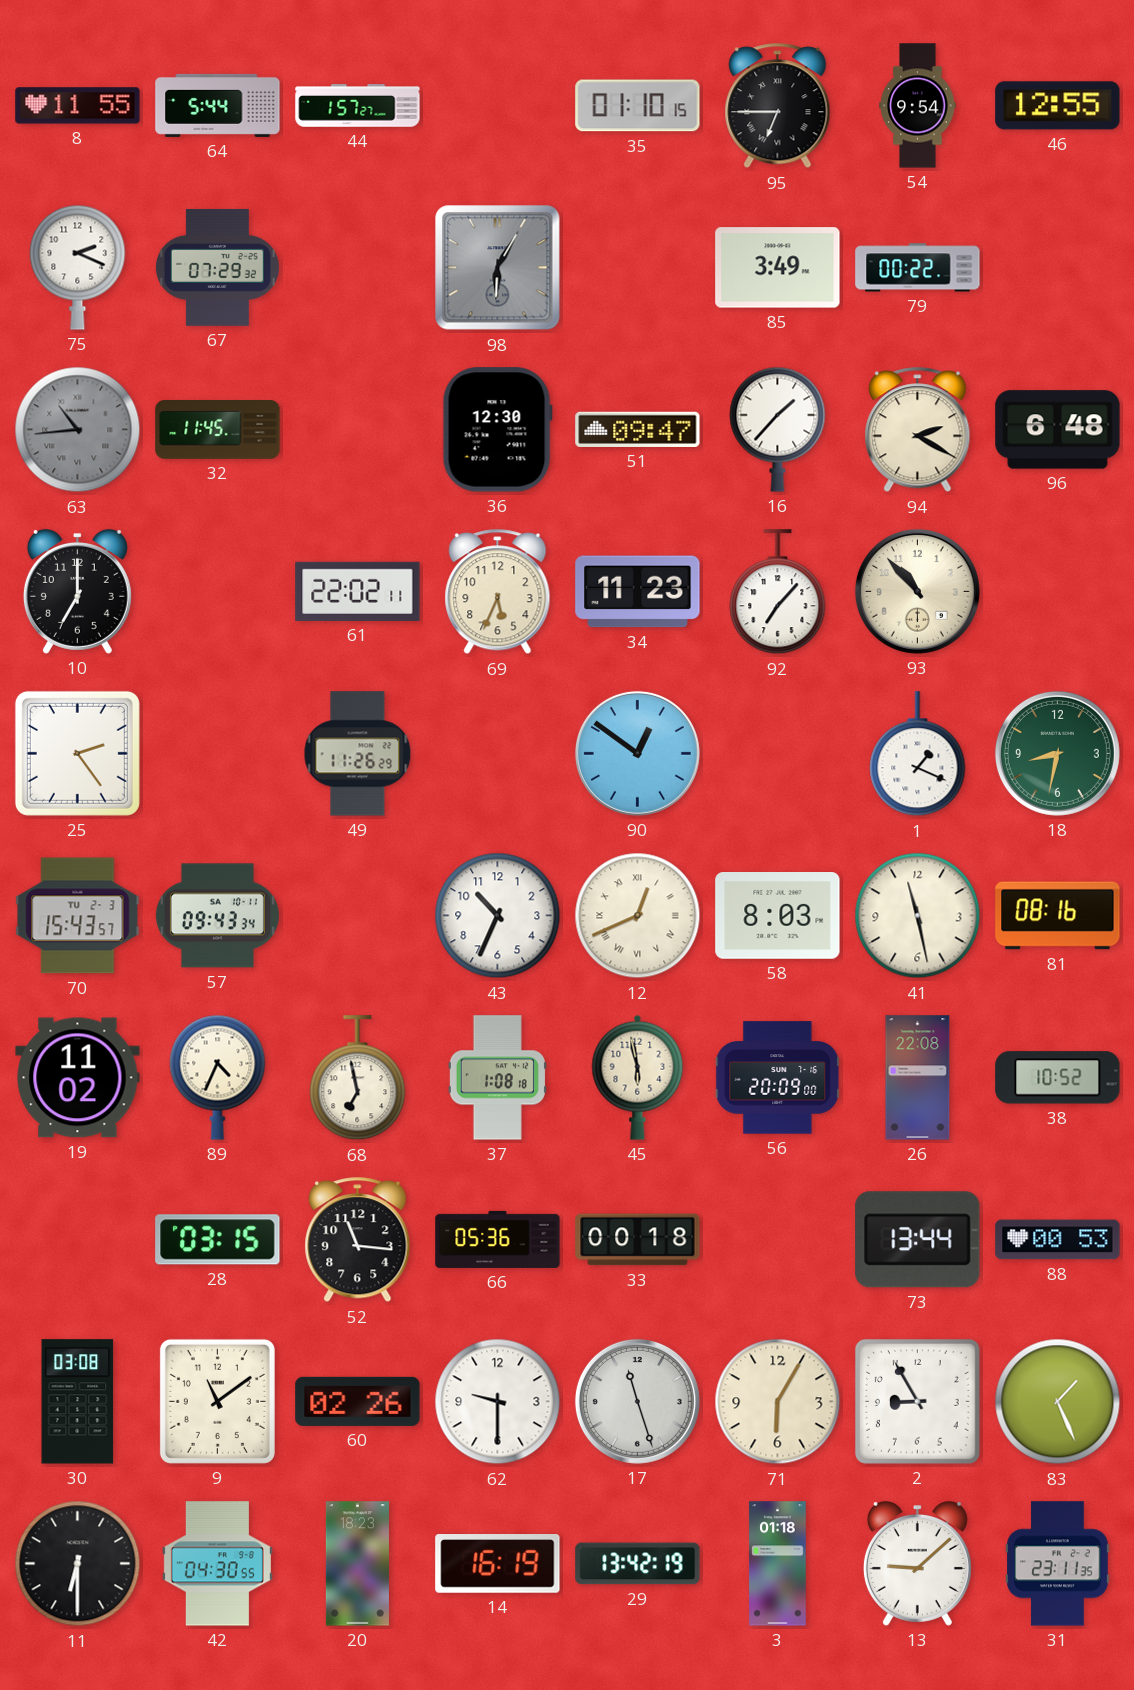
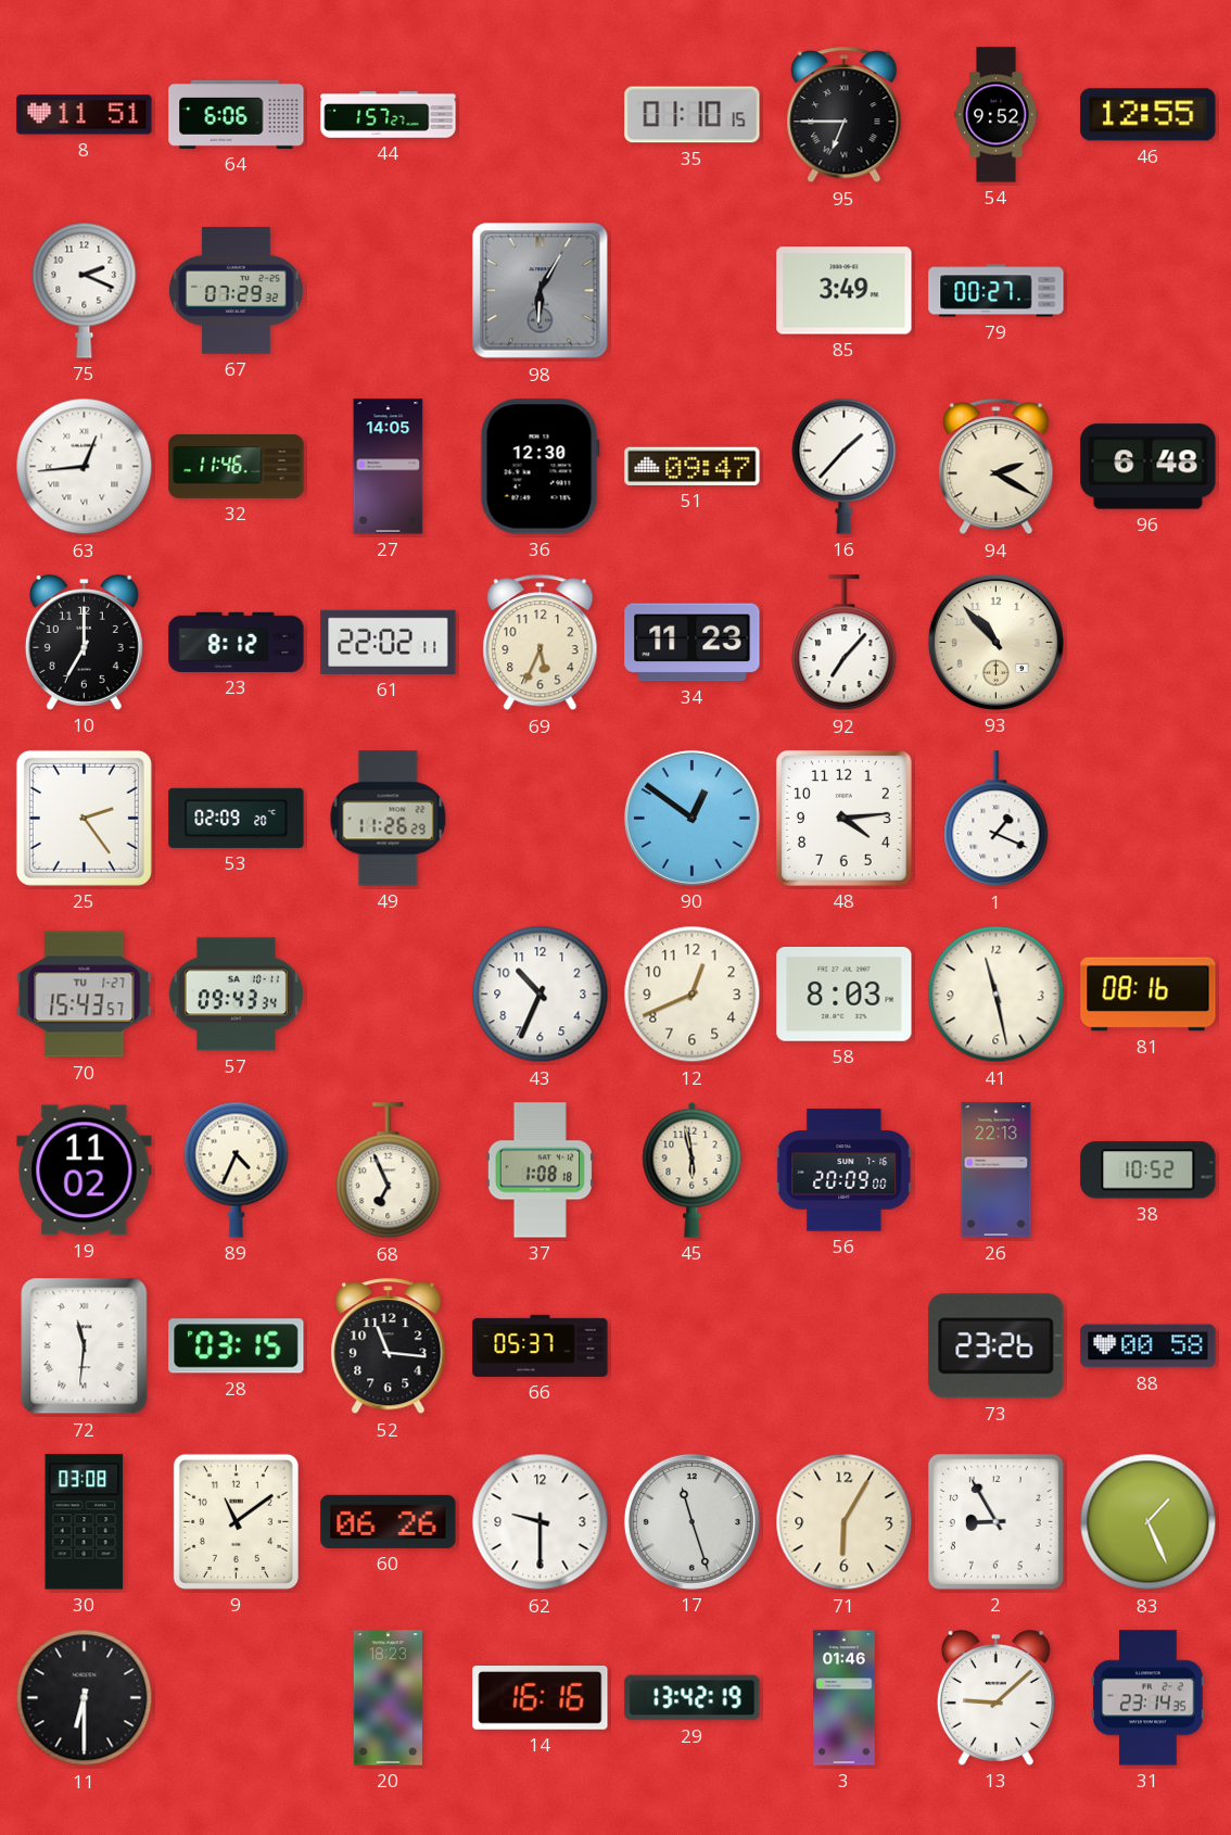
8: 11:55 -> 11:51 (85, 115)
64: 5:44 -> 6:06 (237, 114)
54: 9:54 -> 9:52 (997, 115)
79: 00:22 -> 00:27 (997, 291)
63: 10:44 -> 12:44 (85, 467)
63 dial: grey -> white (85, 467)
32: 11:45 -> 11:46 (237, 467)
27: none -> 14:05 (389, 467)
23: none -> 8:12 (237, 642)
53: none -> 02:09 (237, 818)
48: none -> 4:14 (843, 818)
18: 8:32 -> none (1057, 753)
70 date: TU 2-3 -> TU 1-27 (85, 995)
12 numerals: Roman -> Arabic (693, 995)
68: 6:58 -> 6:56 (389, 1170)
26: 22:08 -> 22:13 (997, 1170)
72: none -> 11:31 (85, 1346)
66: 05:36 -> 05:37 (541, 1345)
33: 00:18 -> none (638, 1240)
73: 13:44 -> 23:26 (997, 1346)
88: 00:53 -> 00:58 (1148, 1346)
60: 02:26 -> 06:26 (389, 1521)
42: 04:30 -> none (217, 1564)
14: 16:19 -> 16:16 (541, 1698)
3: 01:18 -> 01:46 (845, 1698)
31: 23:11 -> 23:14 (1148, 1698)
